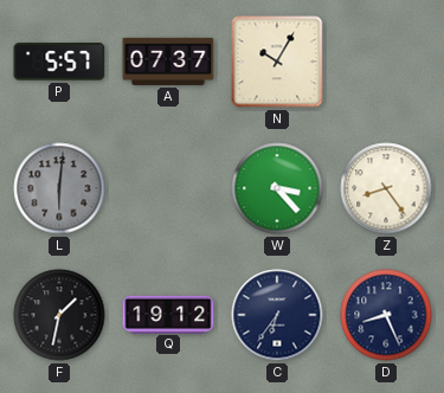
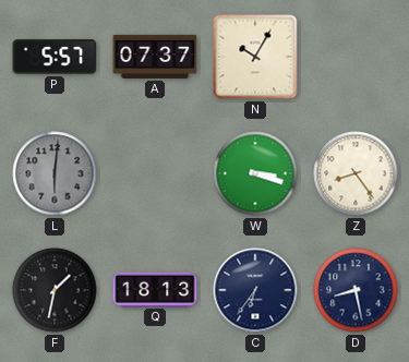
W: 3:23 -> 3:18 (255, 173)
Q: 19:12 -> 18:13 (155, 289)
D: 8:26 -> 8:28 (356, 290)
